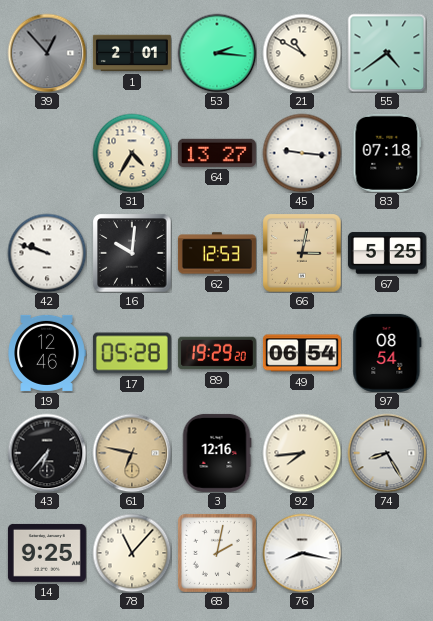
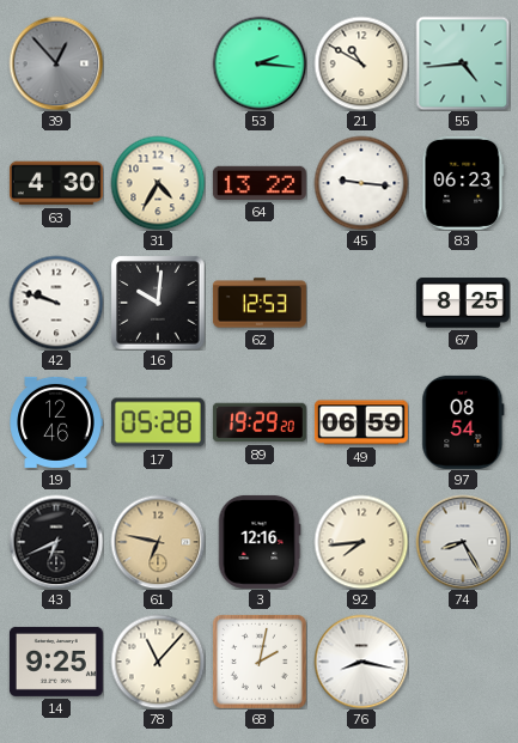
1: 2:01 -> none (132, 53)
55: 4:39 -> 4:44 (463, 63)
63: none -> 4:30 (56, 183)
64: 13:27 -> 13:22 (260, 183)
83: 07:18 -> 06:23 (463, 183)
66: 3:02 -> none (302, 253)
67: 5:25 -> 8:25 (463, 303)
49: 06:54 -> 06:59 (361, 422)
43: 6:37 -> 6:41 (56, 542)
